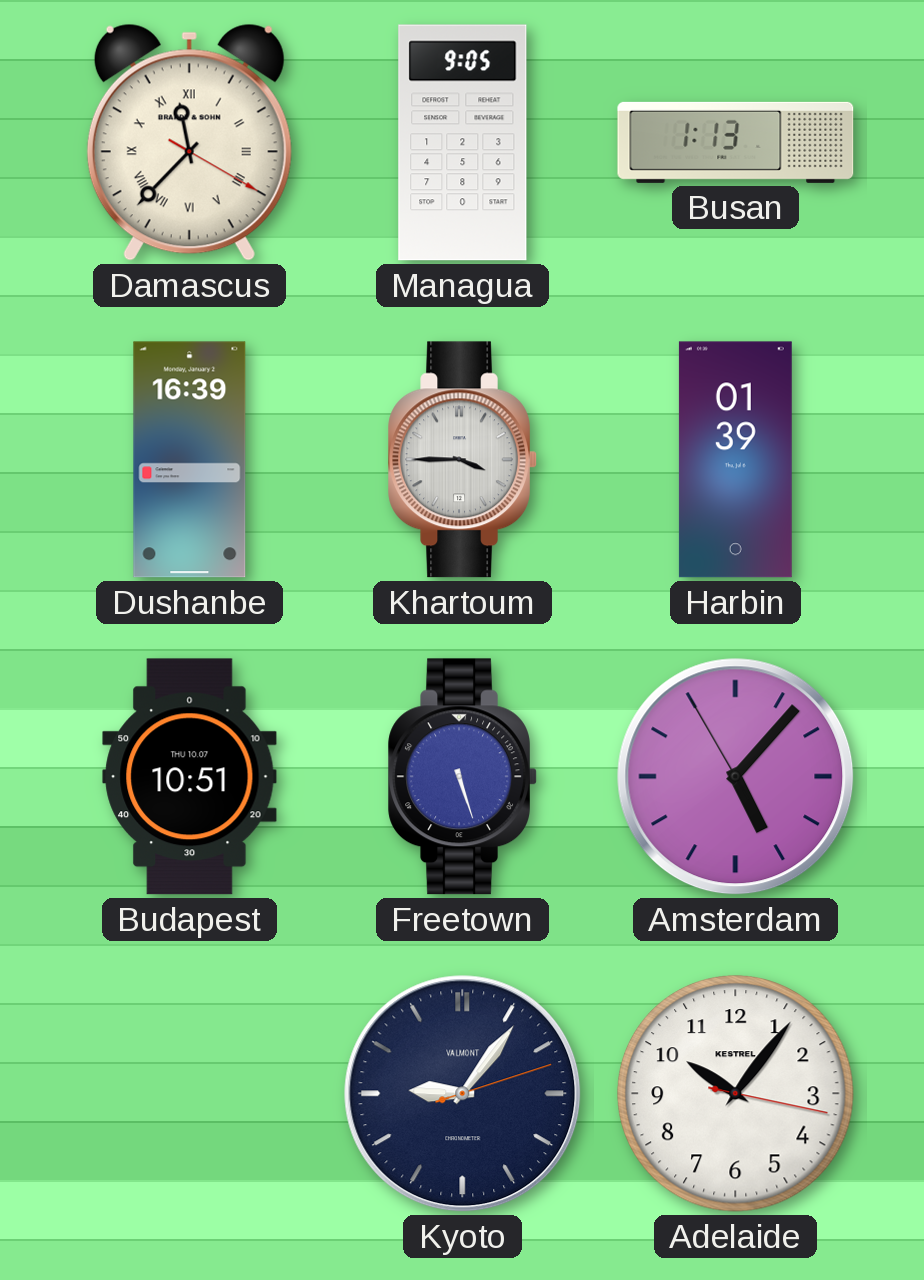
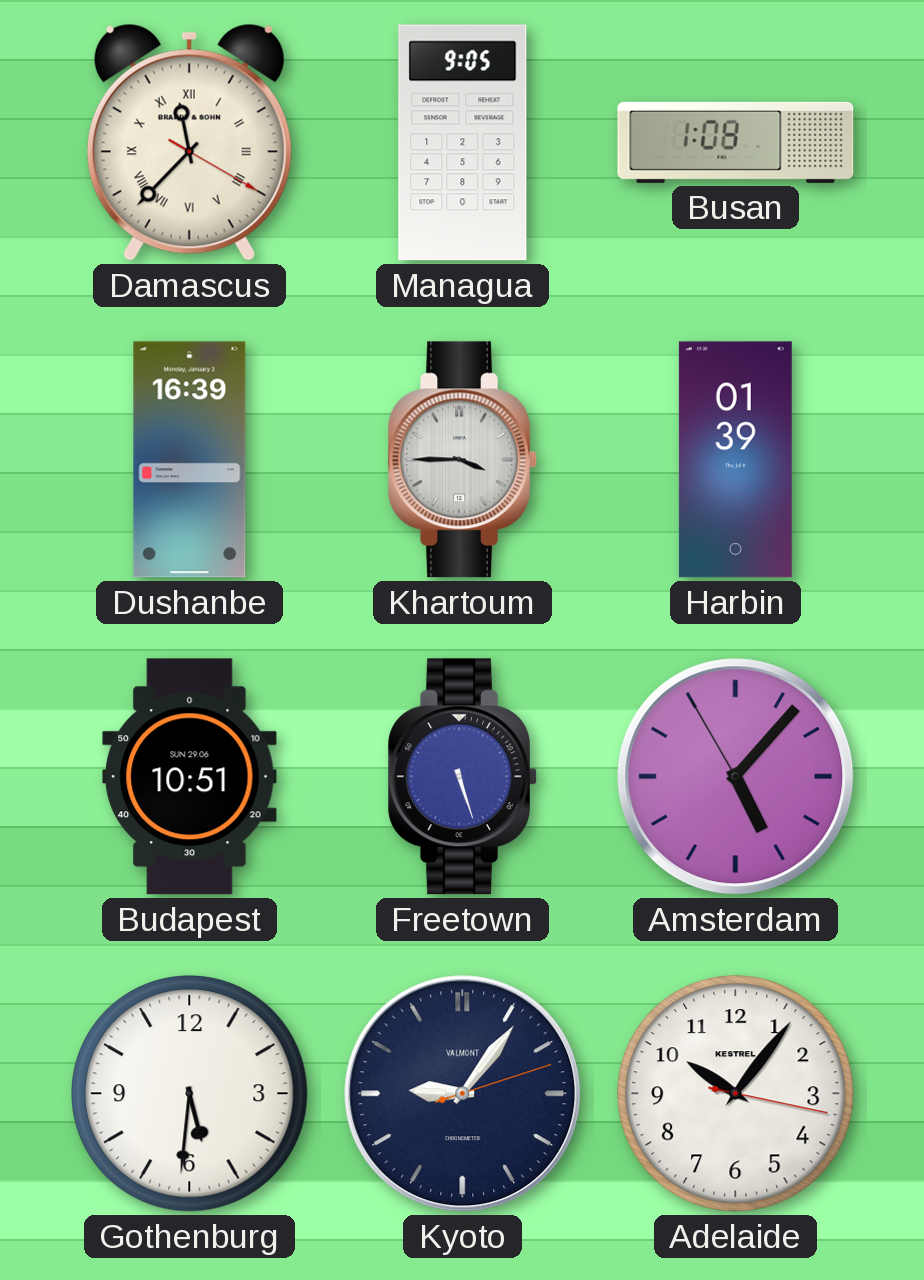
Busan: 1:13 -> 1:08 (736, 142)
Budapest date: THU 10.07 -> SUN 29.06 (190, 777)
Gothenburg: none -> 5:31 (190, 1094)
